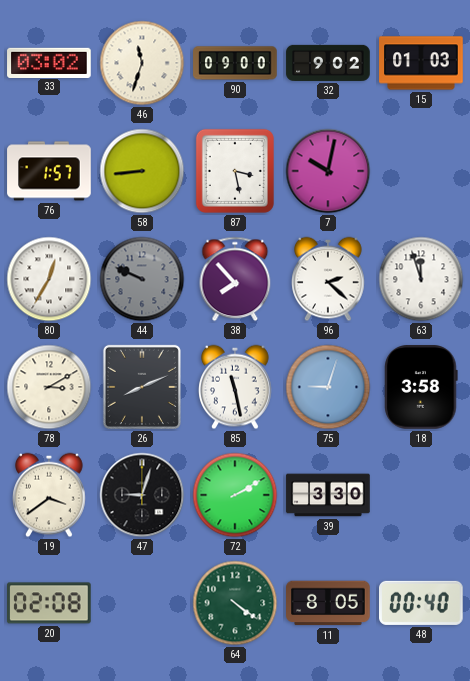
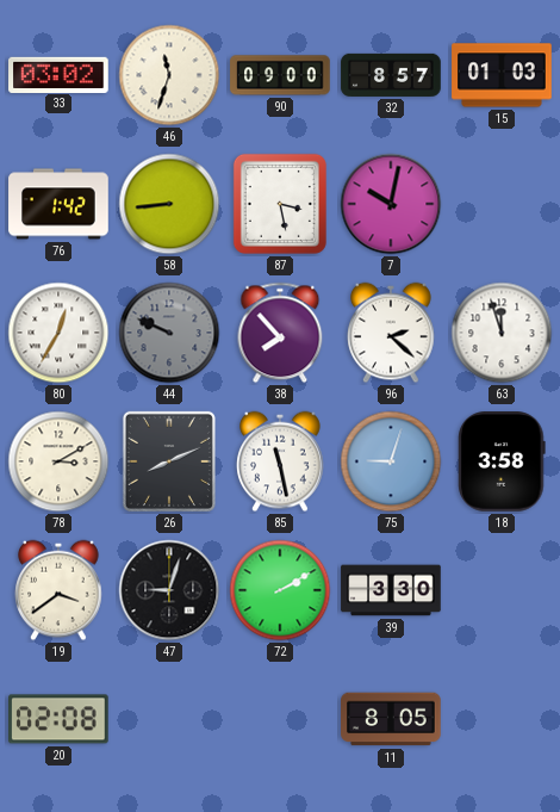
32: 9:02 -> 8:57 (391, 75)
76: 1:57 -> 1:42 (58, 204)
64: 4:21 -> none (235, 603)
48: 00:40 -> none (422, 603)
